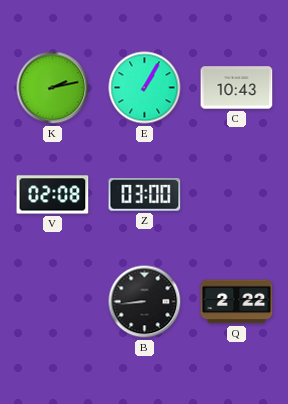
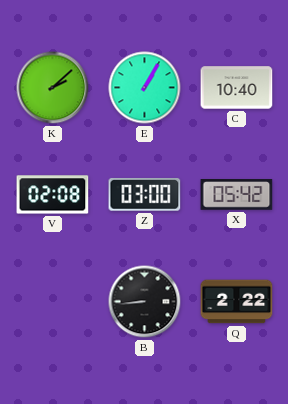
K: 2:13 -> 2:08 (53, 88)
C: 10:43 -> 10:40 (237, 88)
X: none -> 05:42 (237, 195)
